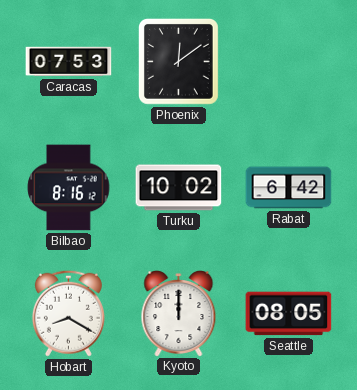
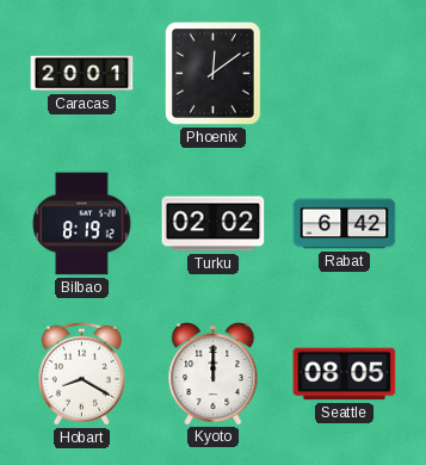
Caracas: 07:53 -> 20:01 (82, 74)
Bilbao: 8:16 -> 8:19 (82, 224)
Turku: 10:02 -> 02:02 (214, 224)
